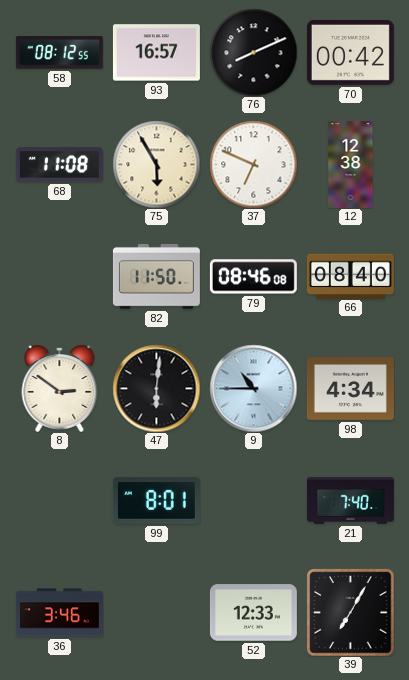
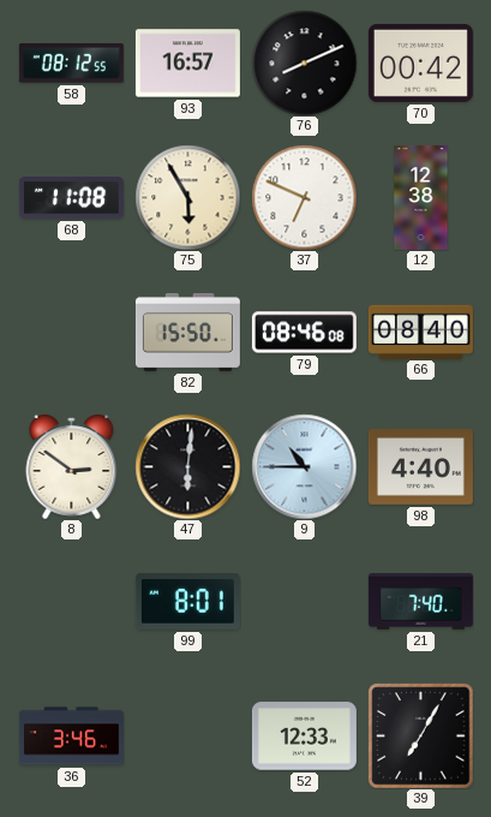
82: 11:50 -> 15:50 (187, 332)
98: 4:34 -> 4:40 (420, 467)
